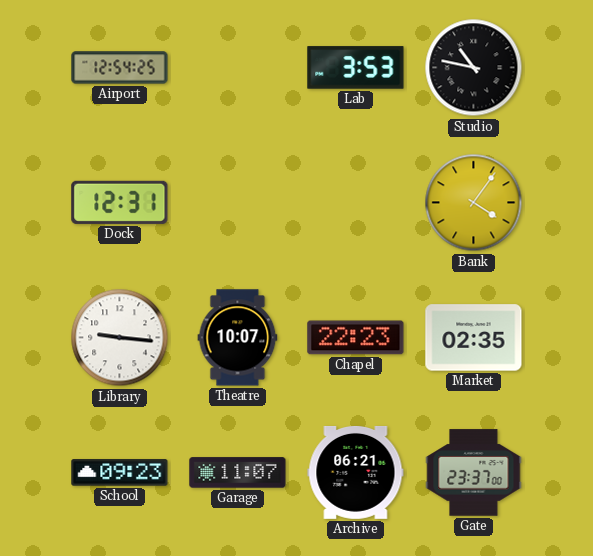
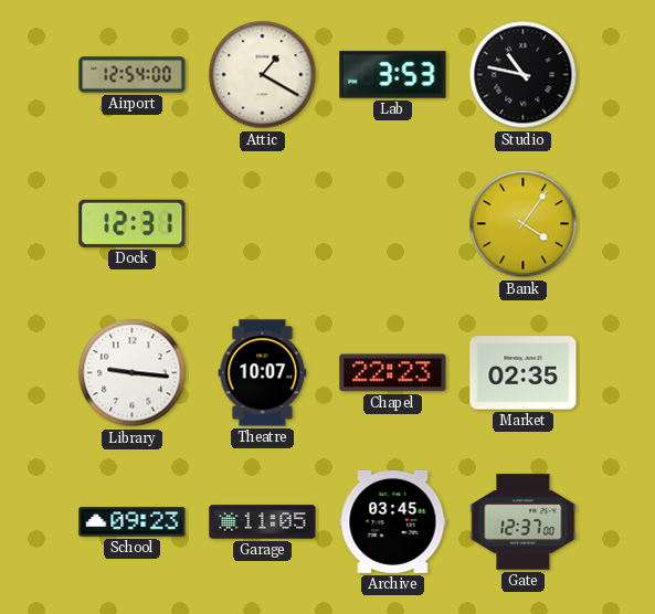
Airport: 12:54:25 -> 12:54:00 (133, 75)
Attic: none -> 1:20 (263, 75)
Garage: 11:07 -> 11:05 (263, 522)
Archive: 06:21 -> 03:45 (393, 521)
Gate: 23:37 -> 12:37 (524, 522)
